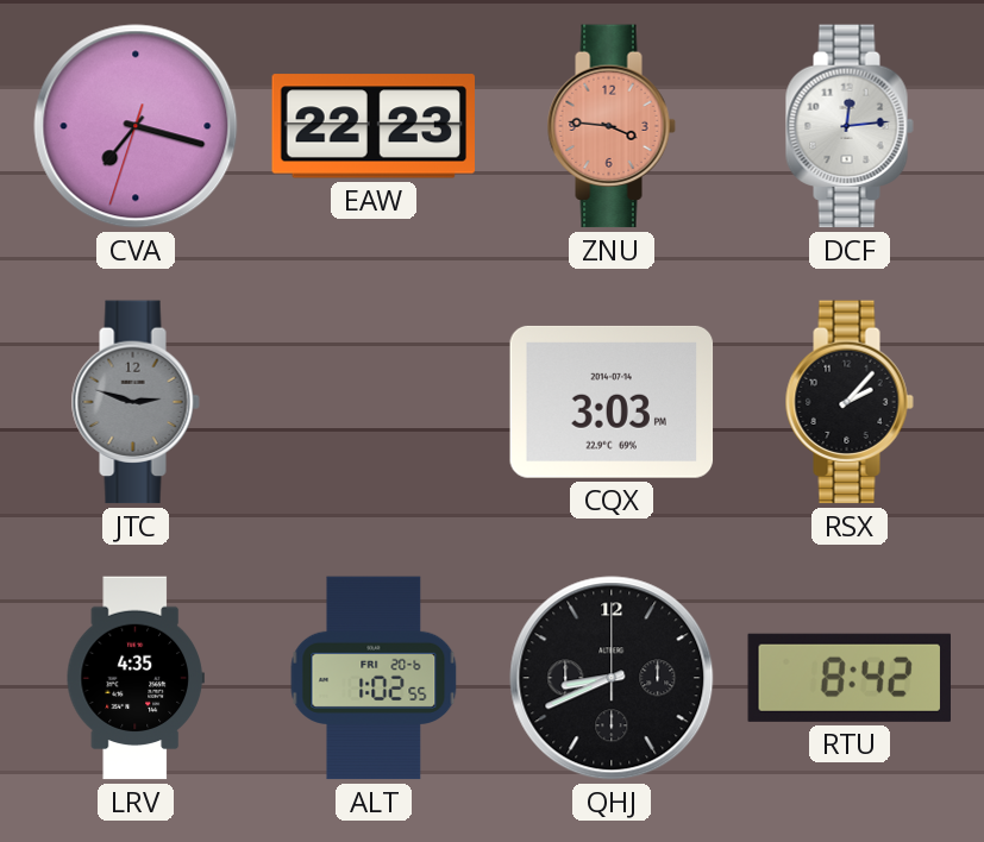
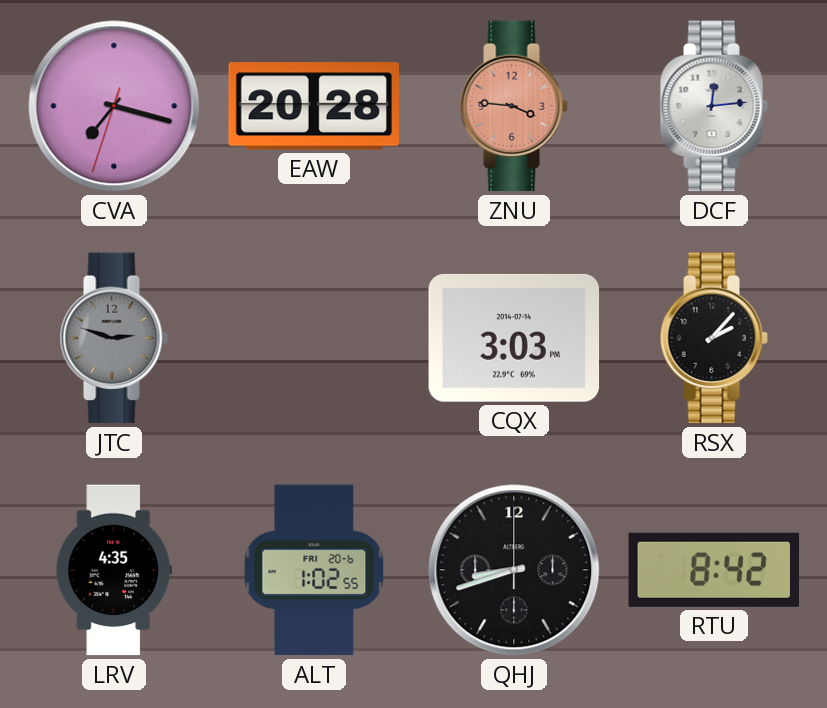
EAW: 22:23 -> 20:28 (314, 106)
QHJ: 8:41 -> 8:42 (514, 570)
